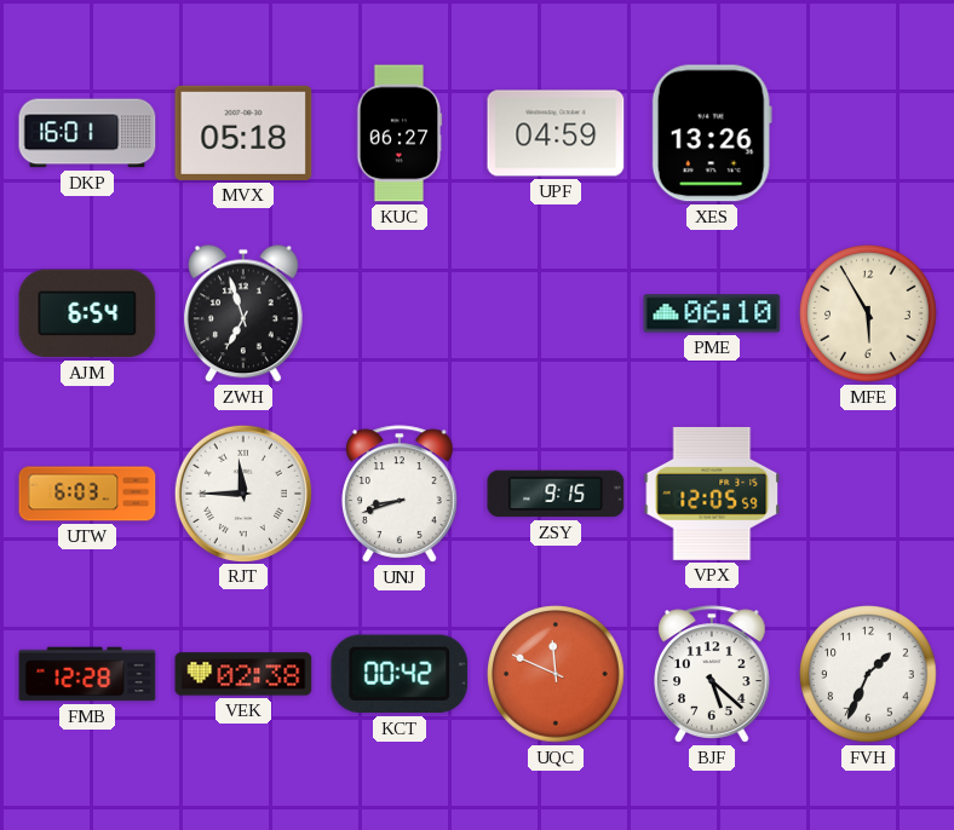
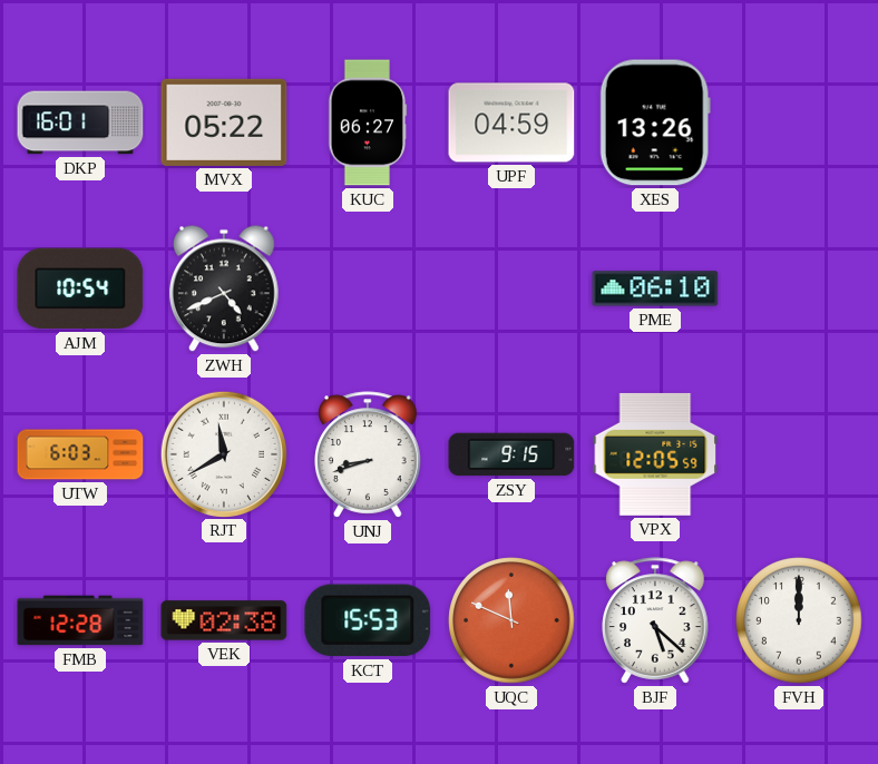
MVX: 05:18 -> 05:22 (224, 123)
AJM: 6:54 -> 10:54 (80, 288)
ZWH: 6:57 -> 4:41 (225, 288)
MFE: 5:55 -> none (868, 313)
RJT: 11:45 -> 11:40 (223, 453)
KCT: 00:42 -> 15:53 (368, 620)
FVH: 1:34 -> 12:00 (799, 620)
